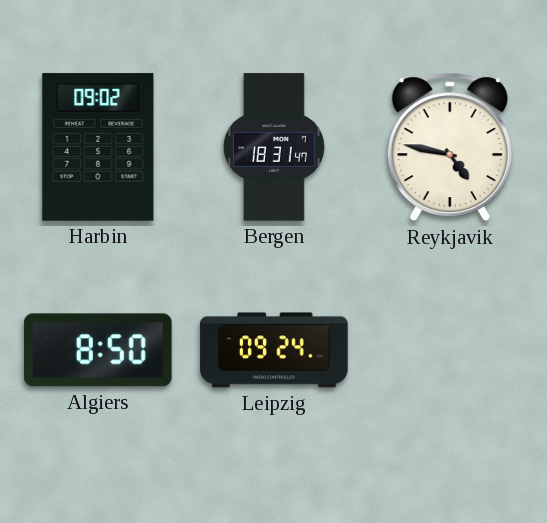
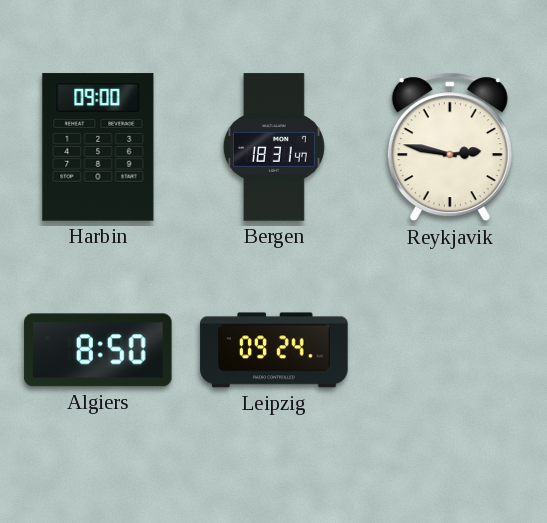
Harbin: 09:02 -> 09:00 (98, 147)
Reykjavik: 4:47 -> 2:47 (450, 147)
